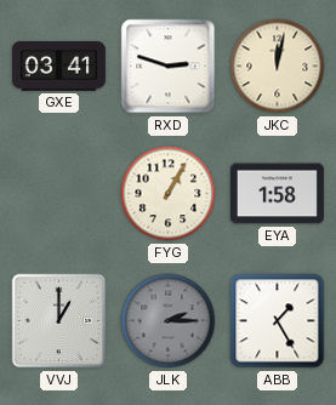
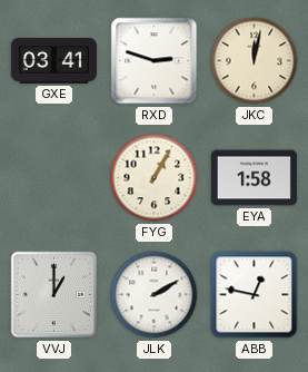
JLK: 2:15 -> 2:10 (155, 295)
JLK dial: grey -> white (155, 295)
ABB: 1:25 -> 12:47 (255, 295)
